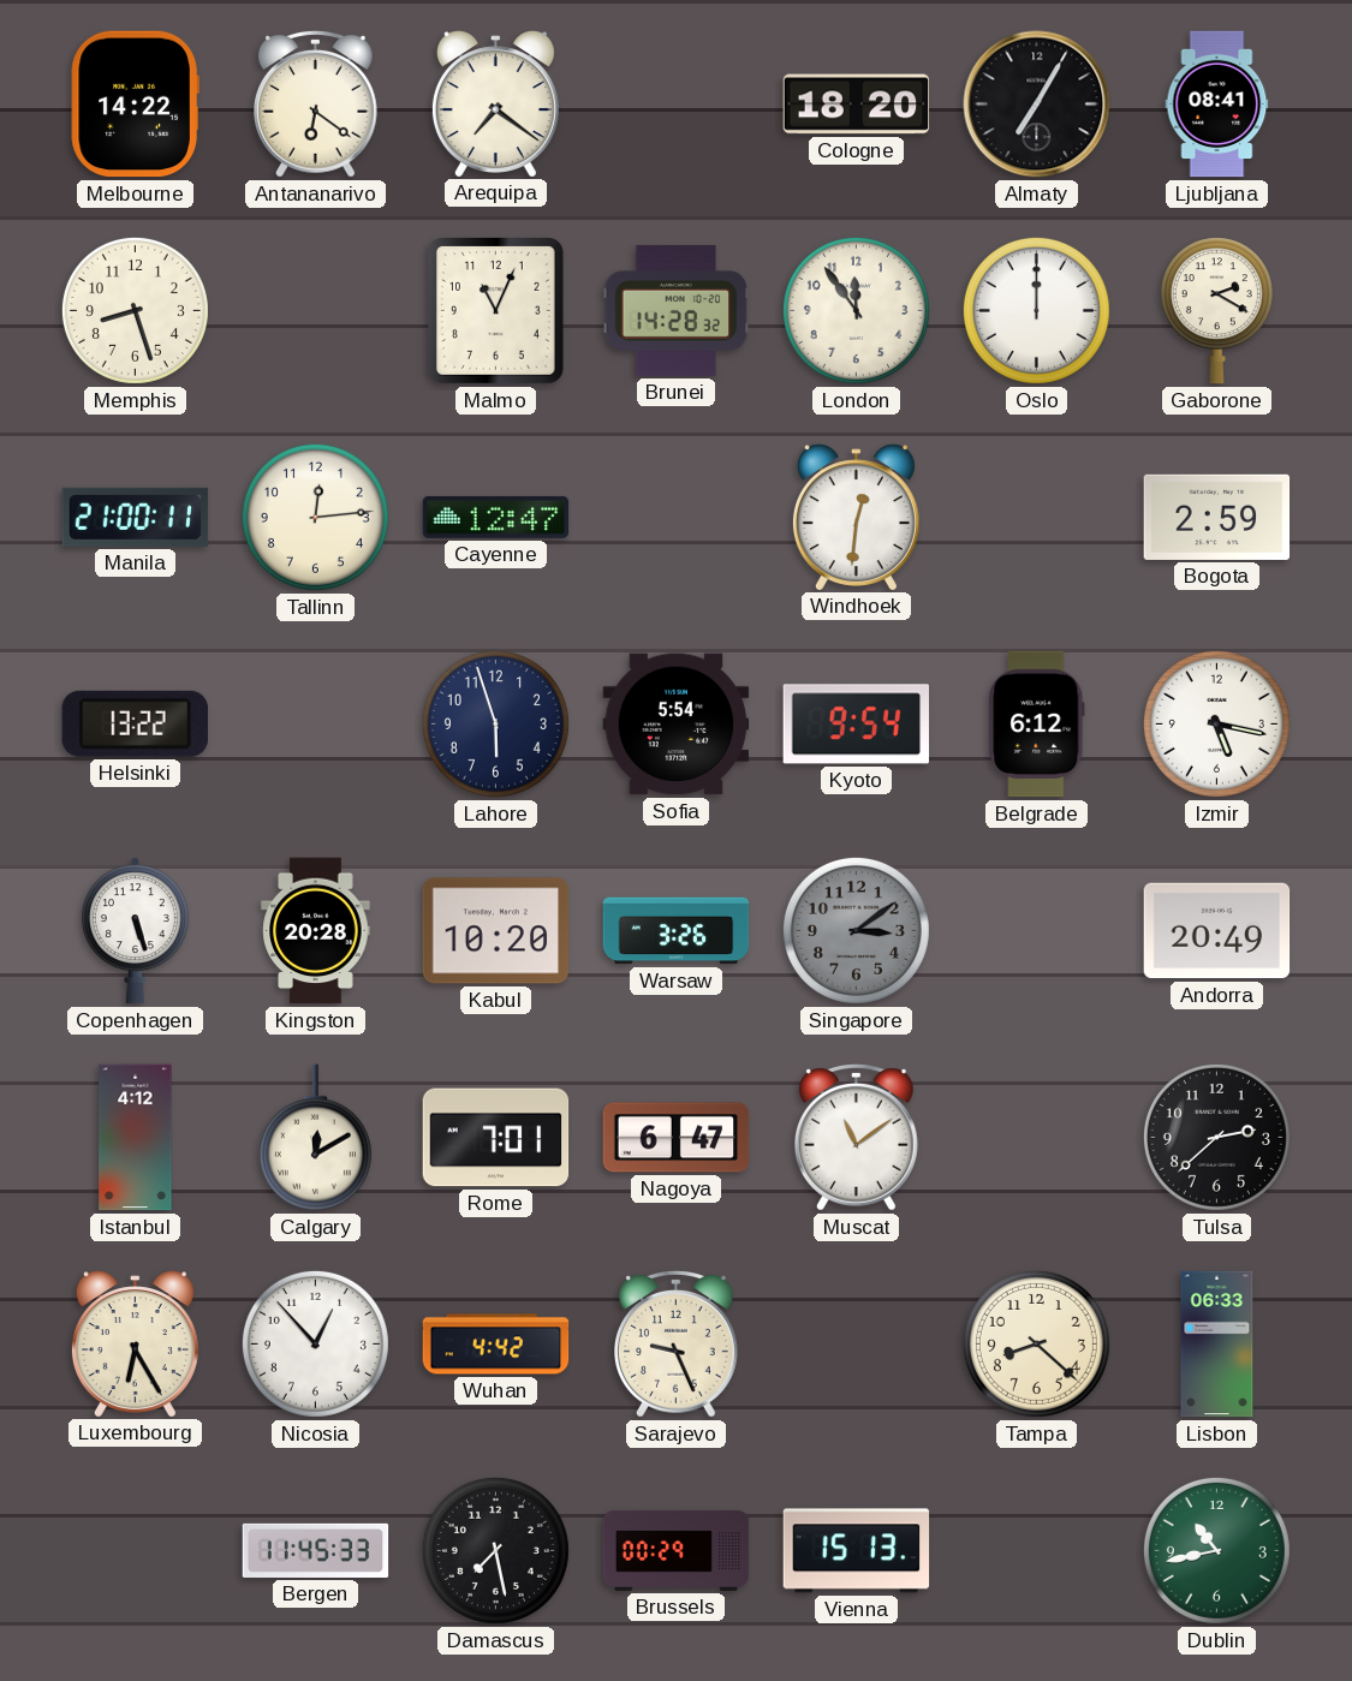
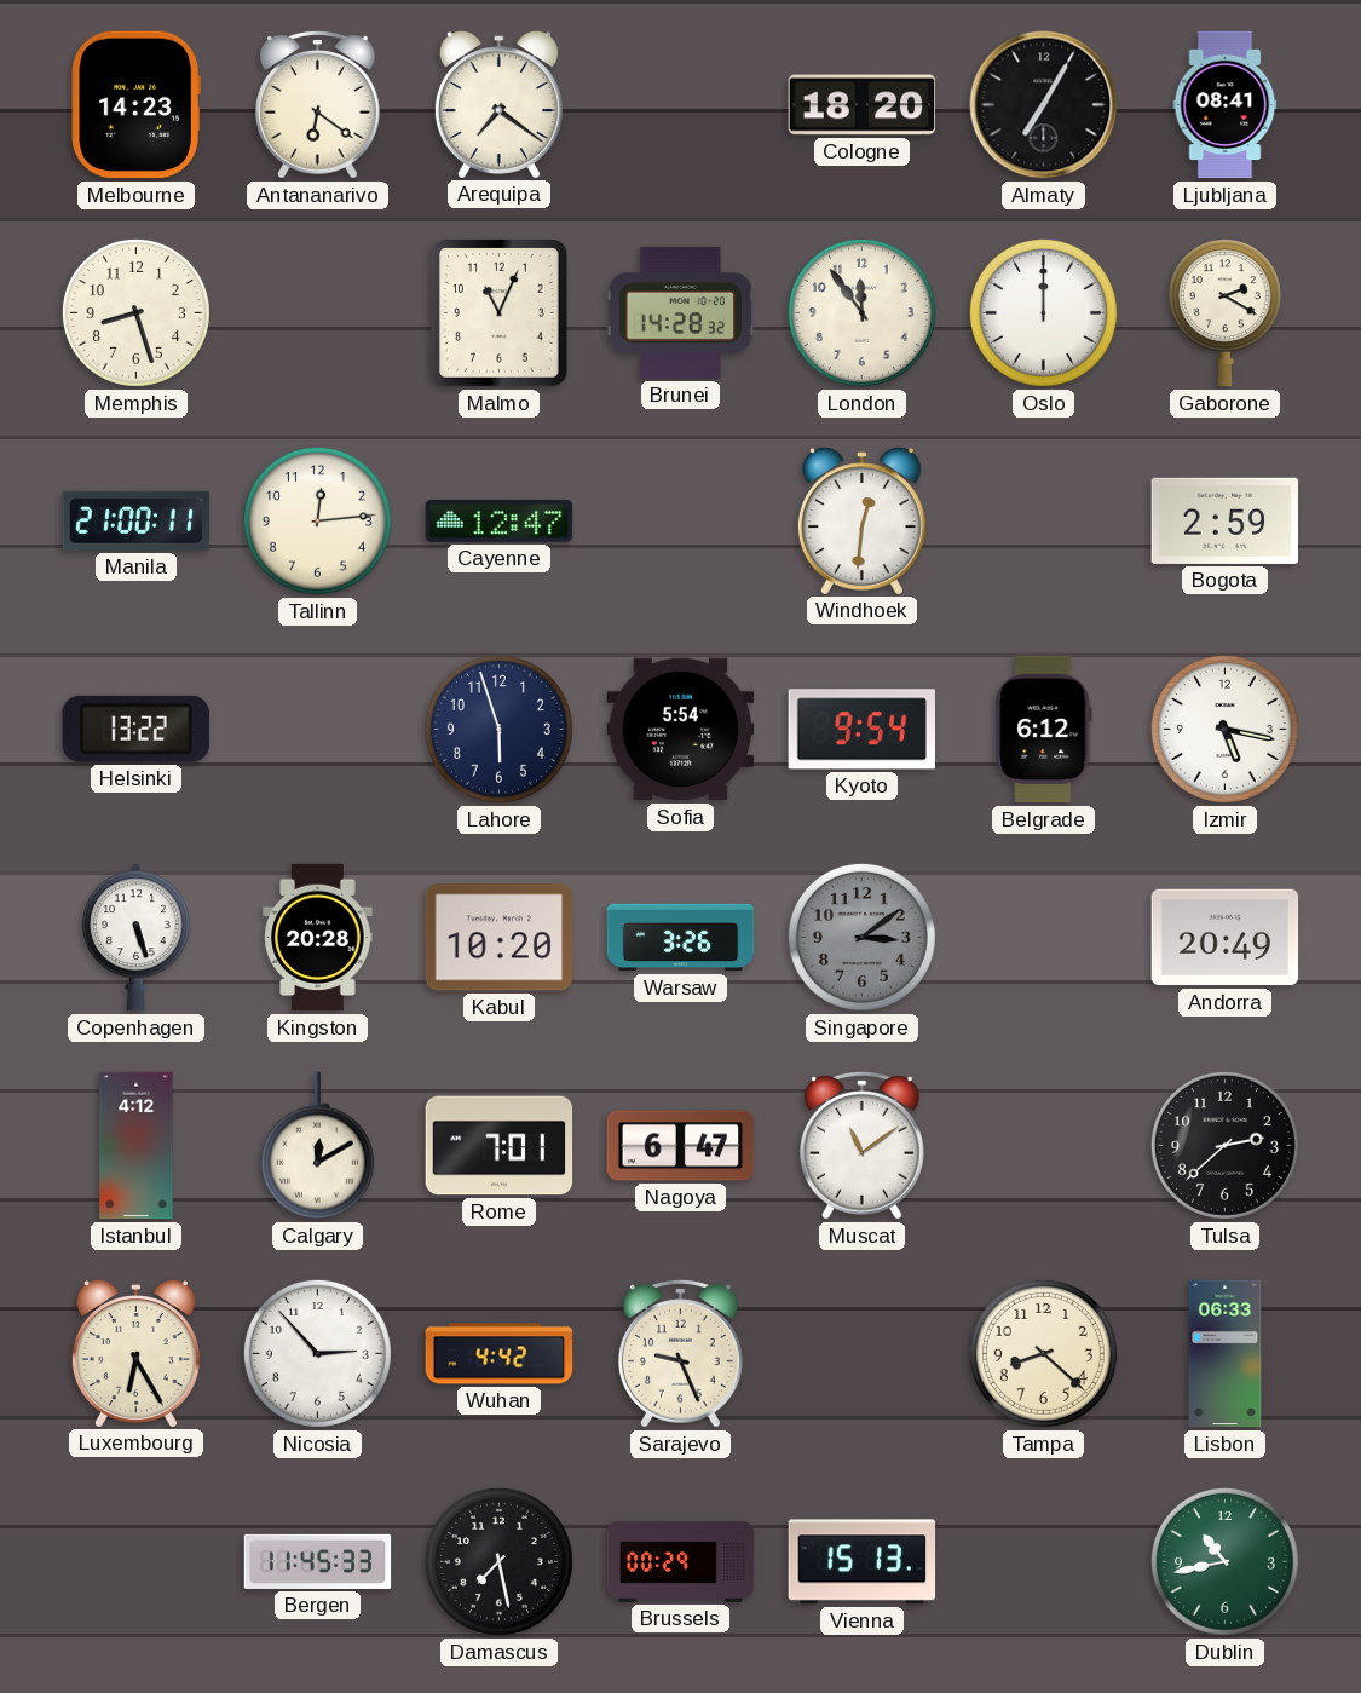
Melbourne: 14:22 -> 14:23 (135, 105)
Nicosia: 12:53 -> 2:53 (317, 1353)
